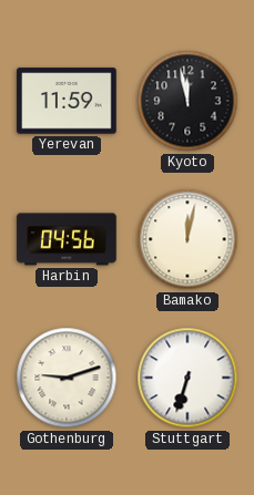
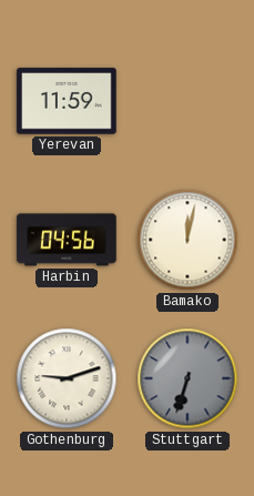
Kyoto: 11:58 -> none (187, 101)
Stuttgart dial: white -> grey (187, 378)
